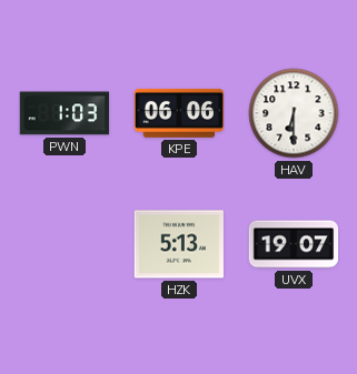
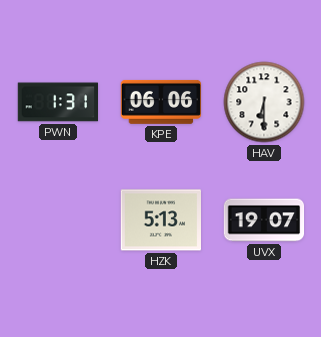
PWN: 1:03 -> 1:31 (57, 102)
